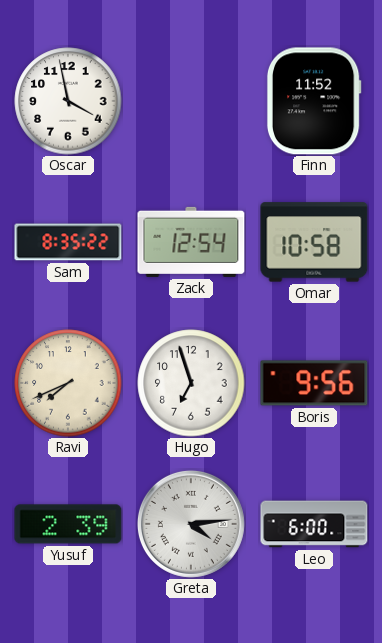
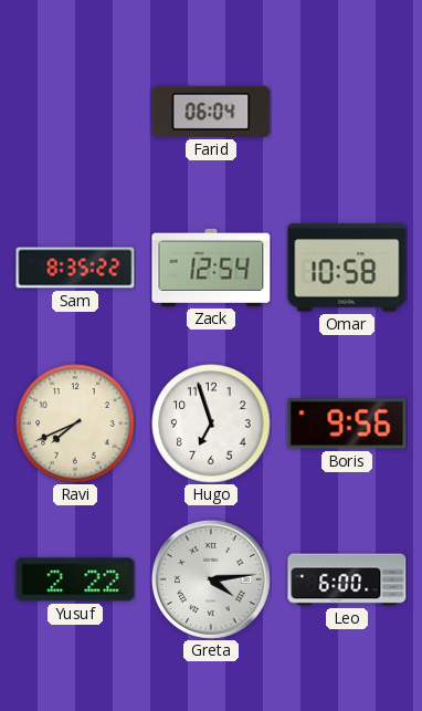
Oscar: 3:58 -> none (68, 101)
Farid: none -> 06:04 (211, 112)
Finn: 11:52 -> none (314, 101)
Yusuf: 2:39 -> 2:22 (75, 579)
